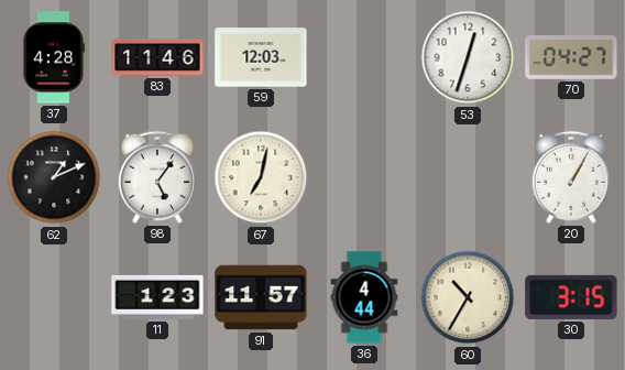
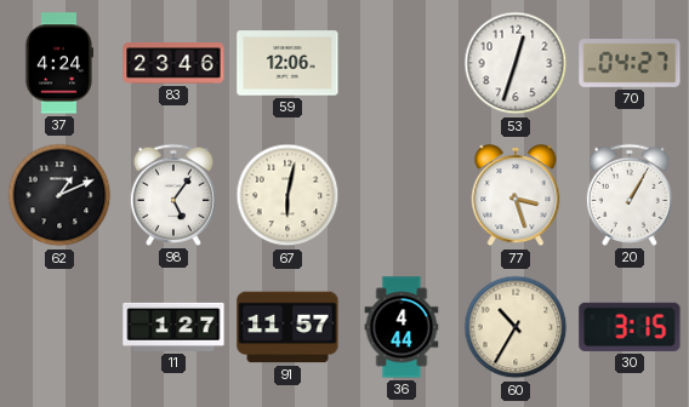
37: 4:28 -> 4:24 (58, 63)
83: 11:46 -> 23:46 (173, 63)
59: 12:03 -> 12:06 (287, 63)
67: 7:02 -> 6:02 (287, 195)
77: none -> 3:27 (516, 196)
11: 1:23 -> 1:27 (173, 327)
